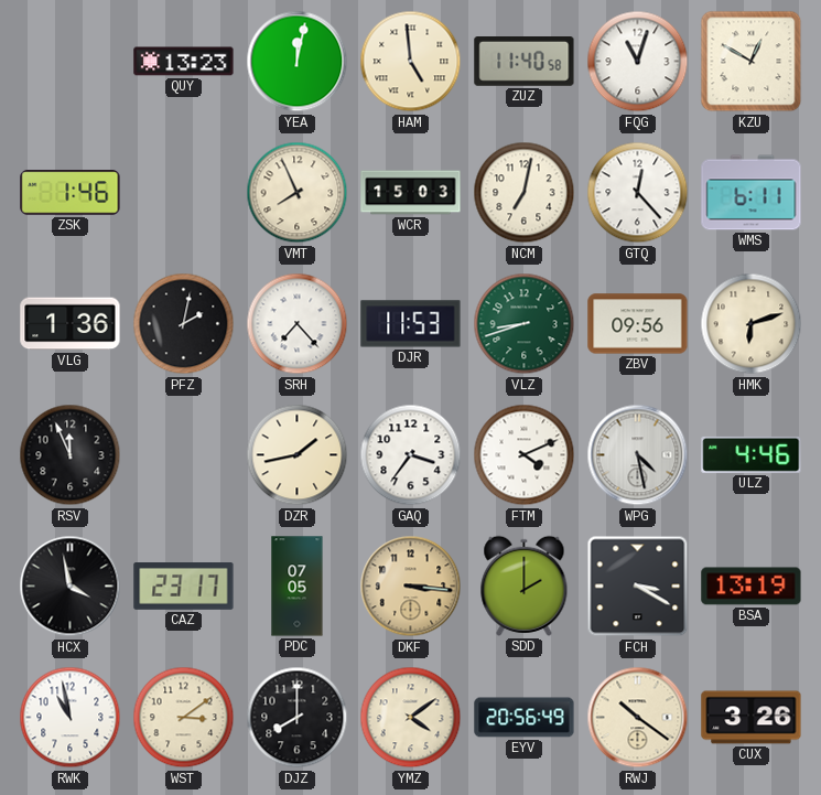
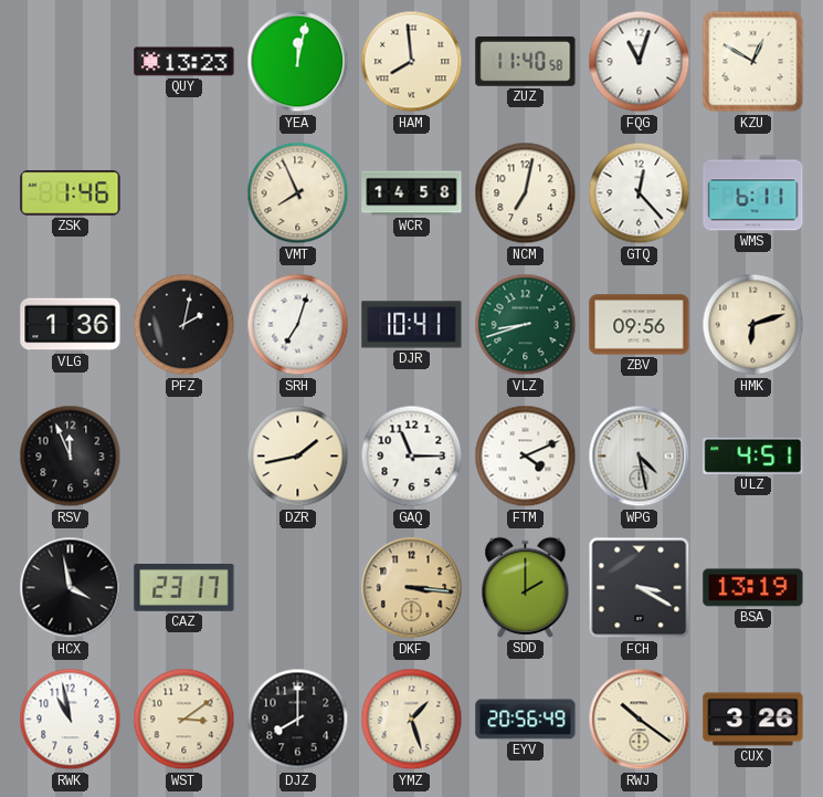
HAM: 4:59 -> 7:59 (412, 62)
WCR: 15:03 -> 14:58 (412, 193)
SRH: 7:23 -> 7:03 (298, 325)
DJR: 11:53 -> 10:41 (412, 325)
GAQ: 3:36 -> 11:15 (412, 457)
ULZ: 4:46 -> 4:51 (753, 455)
PDC: 07:05 -> none (298, 587)
YMZ: 4:09 -> 1:27 (412, 720)
